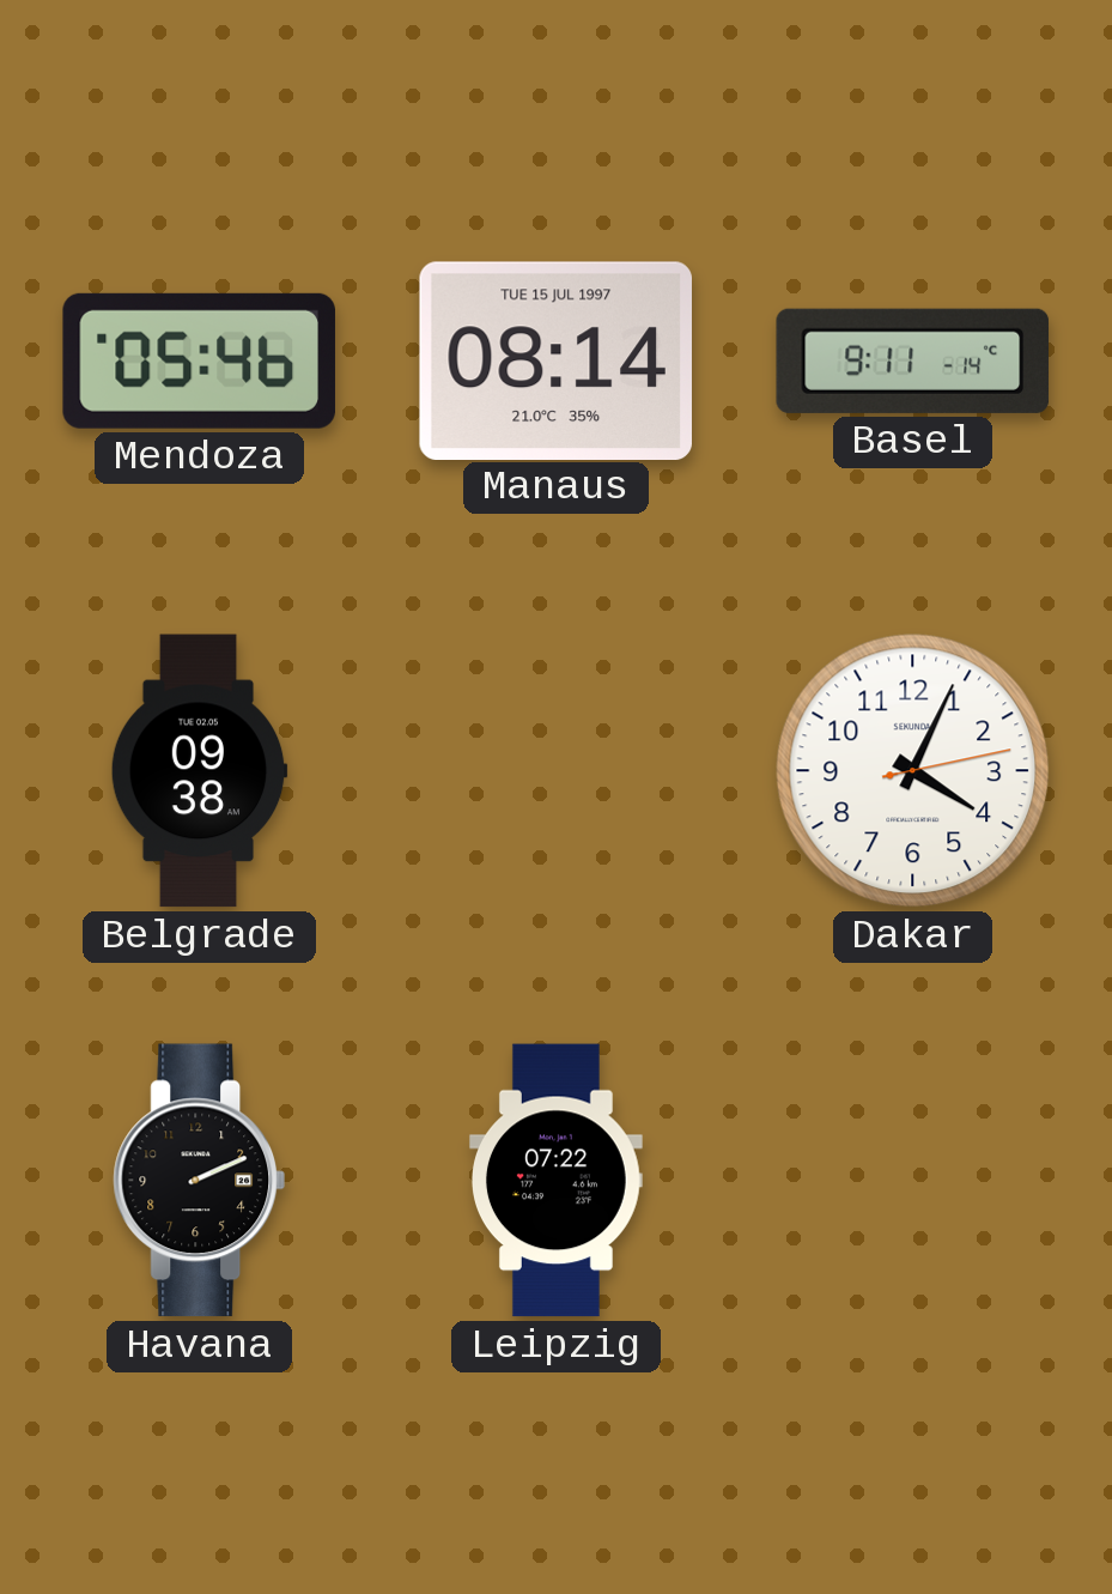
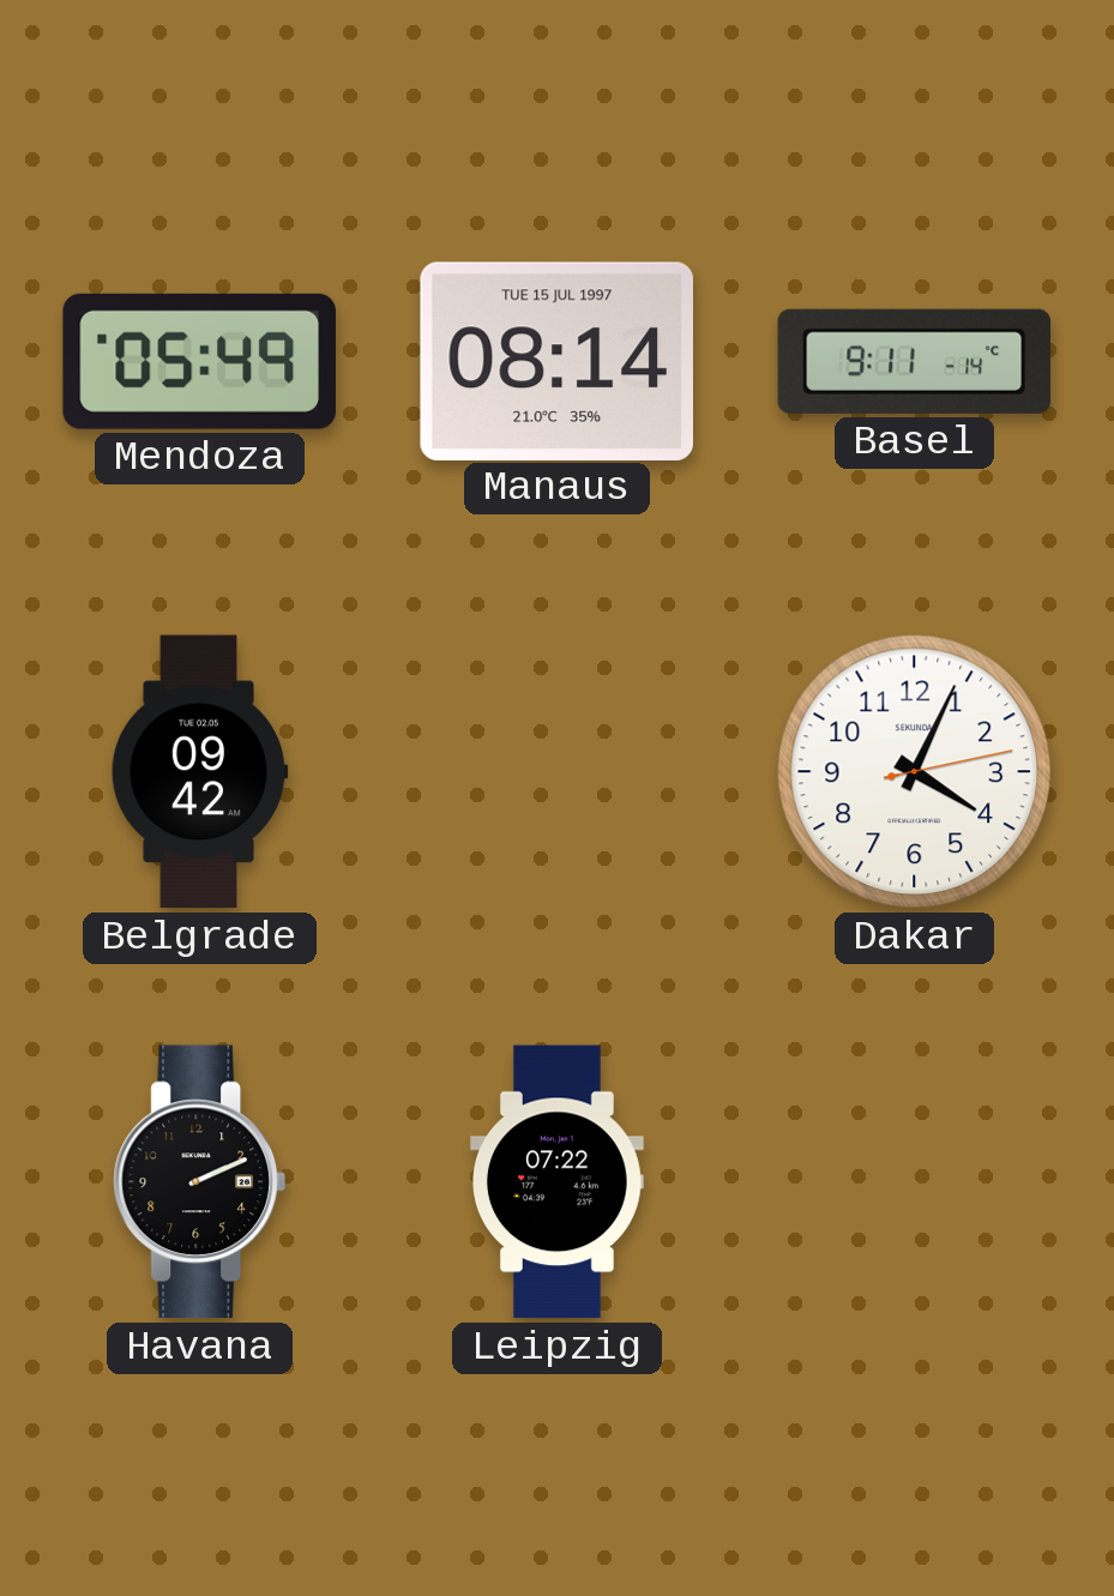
Mendoza: 05:46 -> 05:49 (199, 361)
Belgrade: 09:38 -> 09:42 (199, 772)
